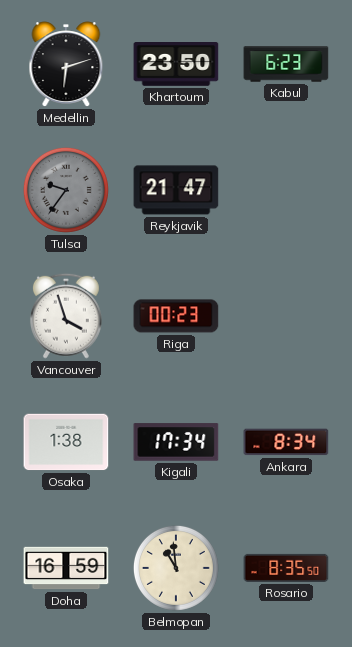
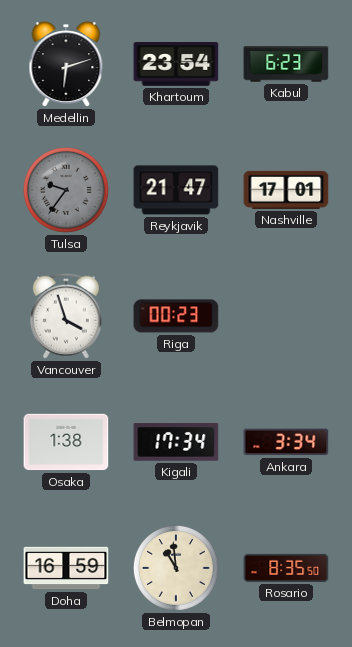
Khartoum: 23:50 -> 23:54 (176, 65)
Nashville: none -> 17:01 (286, 190)
Ankara: 8:34 -> 3:34 (286, 442)
